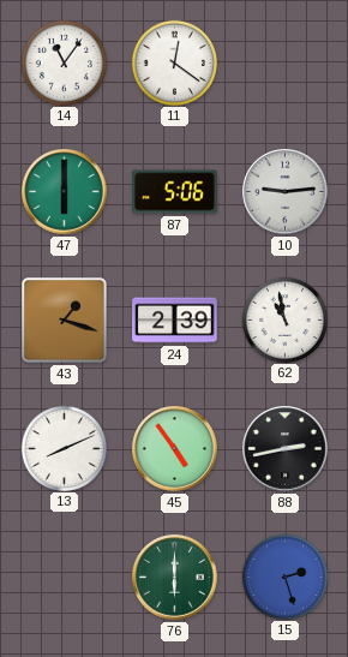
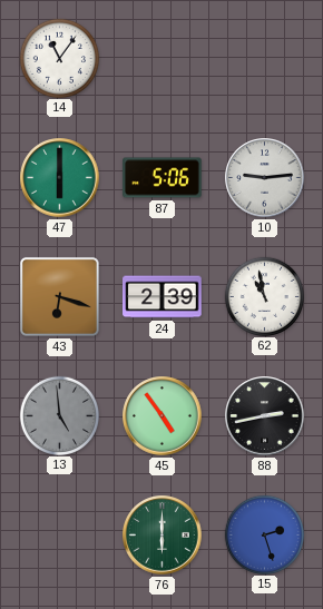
11: 12:21 -> none (174, 62)
43: 1:18 -> 6:18 (59, 296)
13: 8:11 -> 4:59 (59, 415)
13 dial: white -> grey (59, 415)
